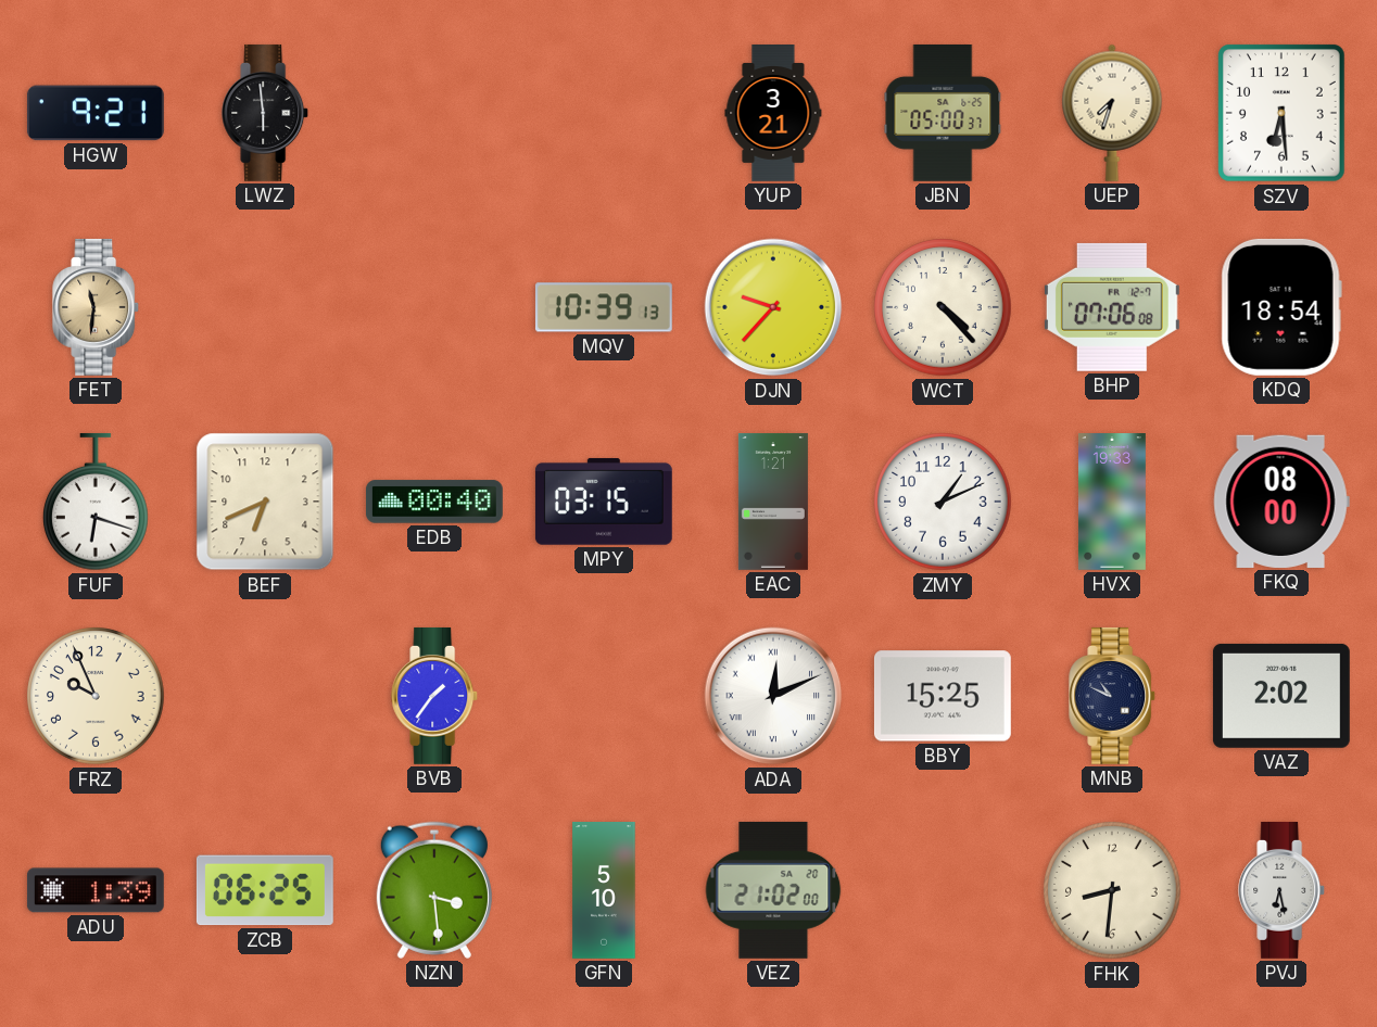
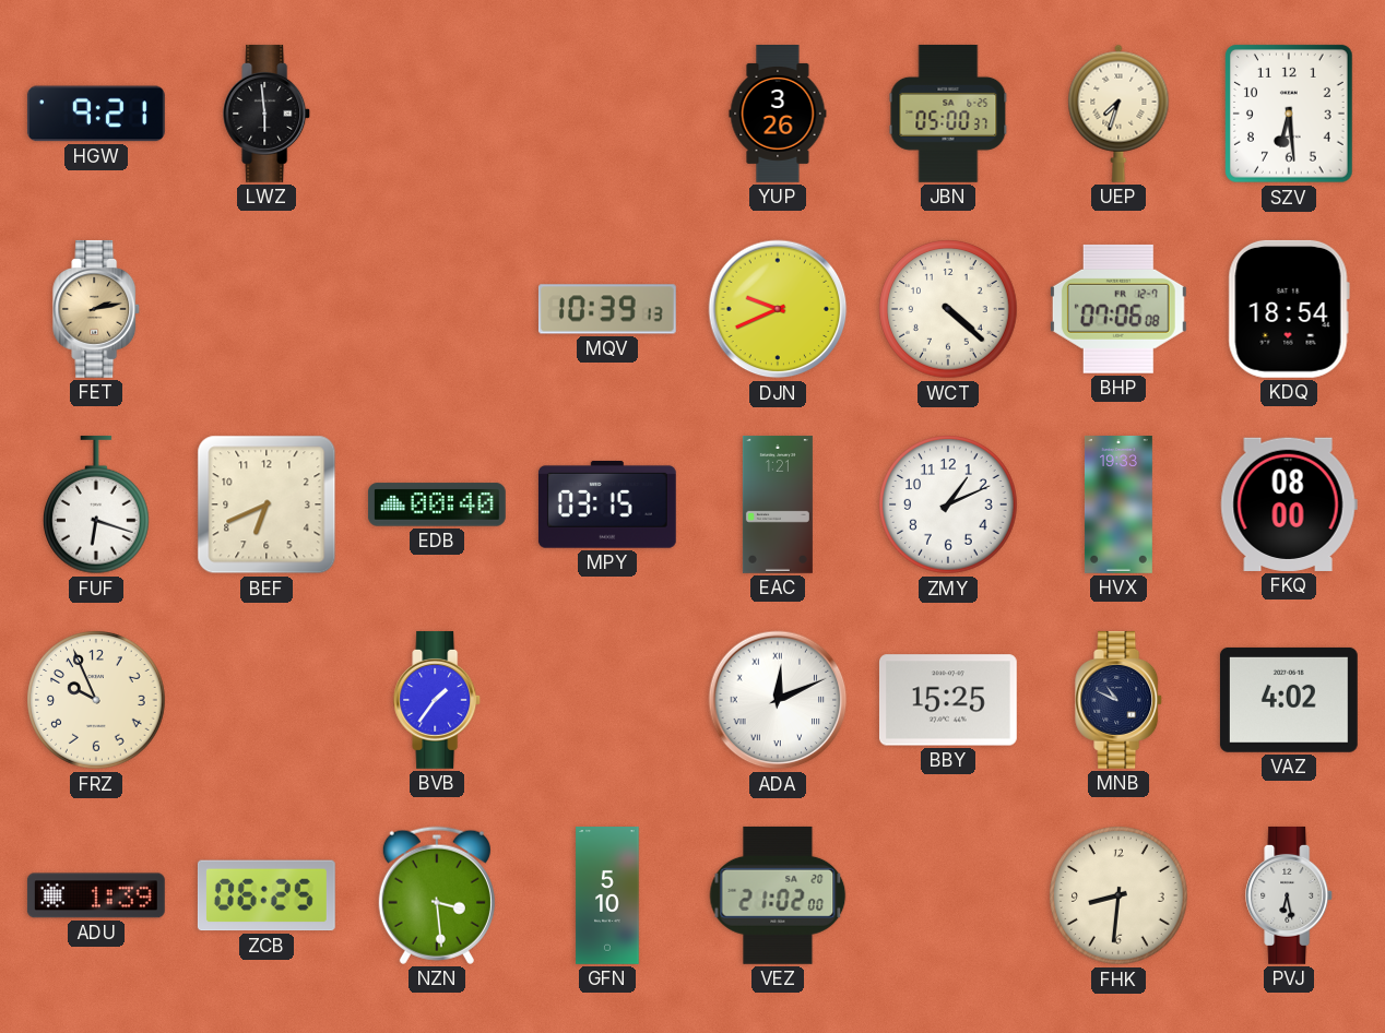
YUP: 3:21 -> 3:26 (778, 115)
FET: 11:31 -> 2:13 (97, 309)
DJN: 9:37 -> 9:41 (778, 309)
WCT: 4:23 -> 4:22 (948, 309)
VAZ: 2:02 -> 4:02 (1289, 700)
